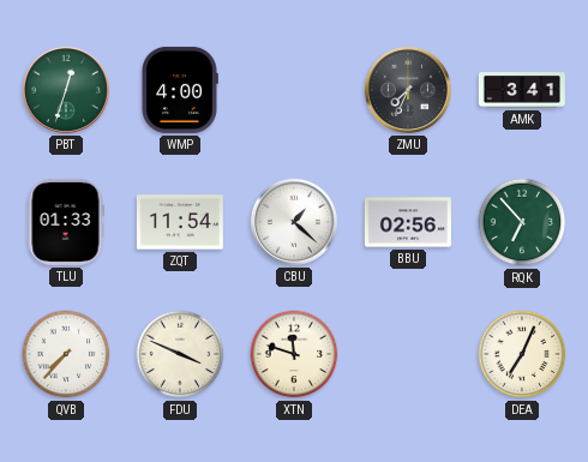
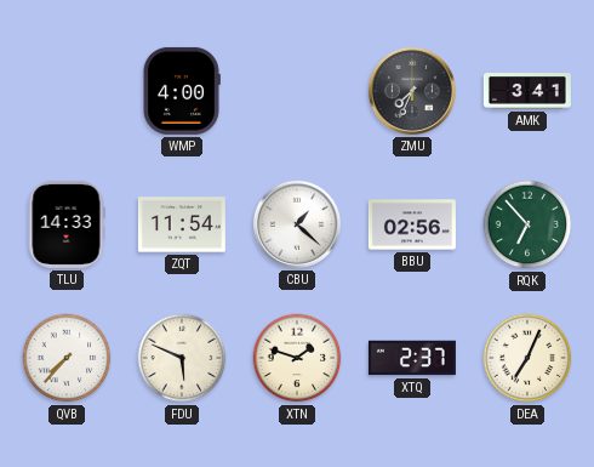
PBT: 12:33 -> none (66, 90)
TLU: 01:33 -> 14:33 (67, 224)
FDU: 3:49 -> 5:49 (182, 358)
XTN: 11:48 -> 1:48 (297, 358)
XTQ: none -> 2:37 (412, 358)
